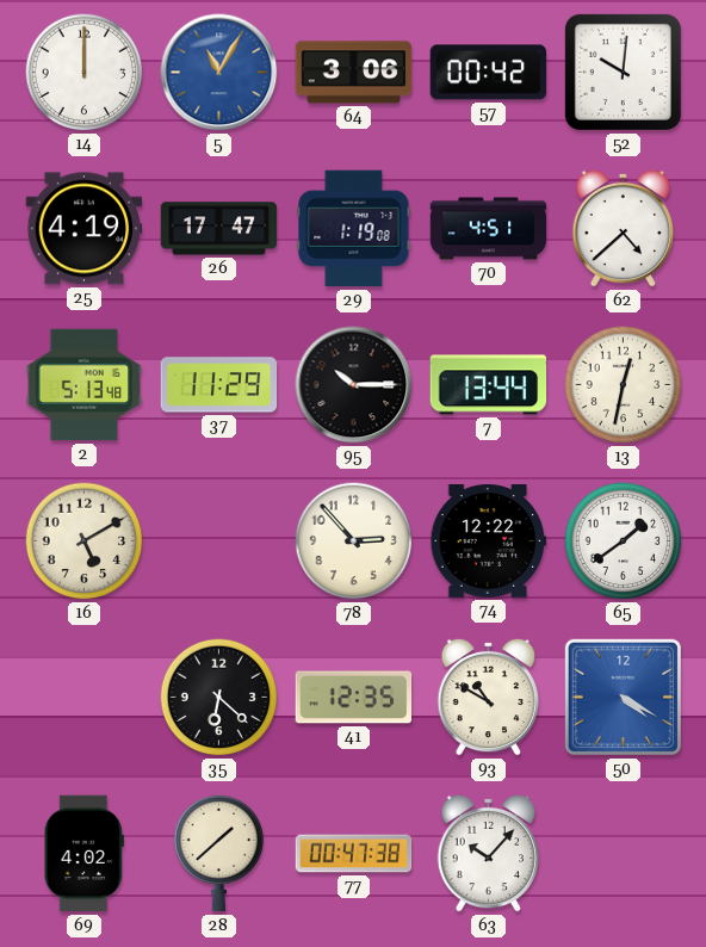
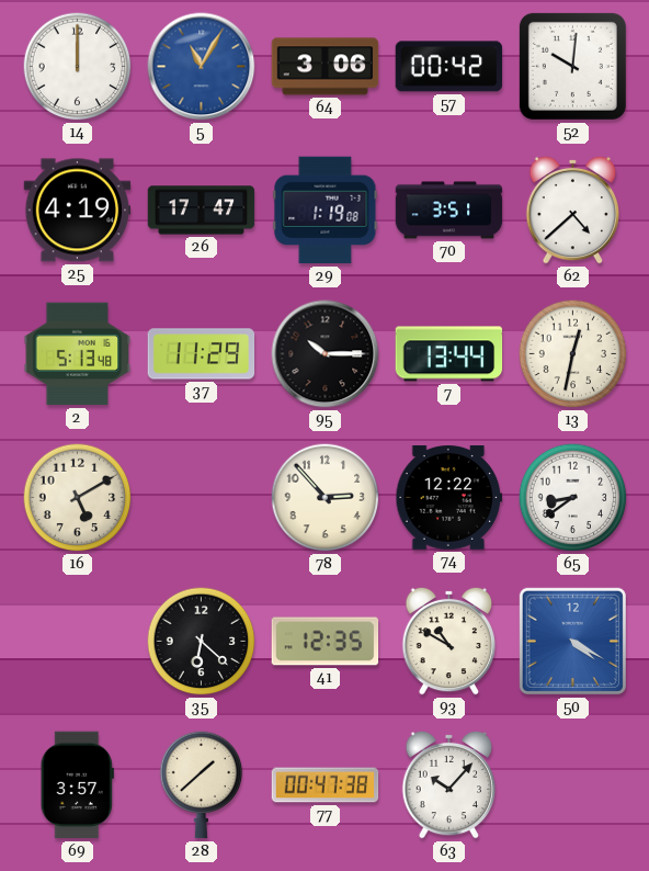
70: 4:51 -> 3:51 (449, 211)
65: 1:39 -> 8:39 (573, 498)
69: 4:02 -> 3:57 (77, 785)
